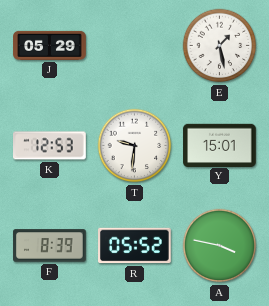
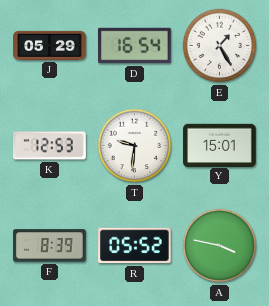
D: none -> 16:54 (135, 46)
E: 1:28 -> 1:25 (220, 46)
